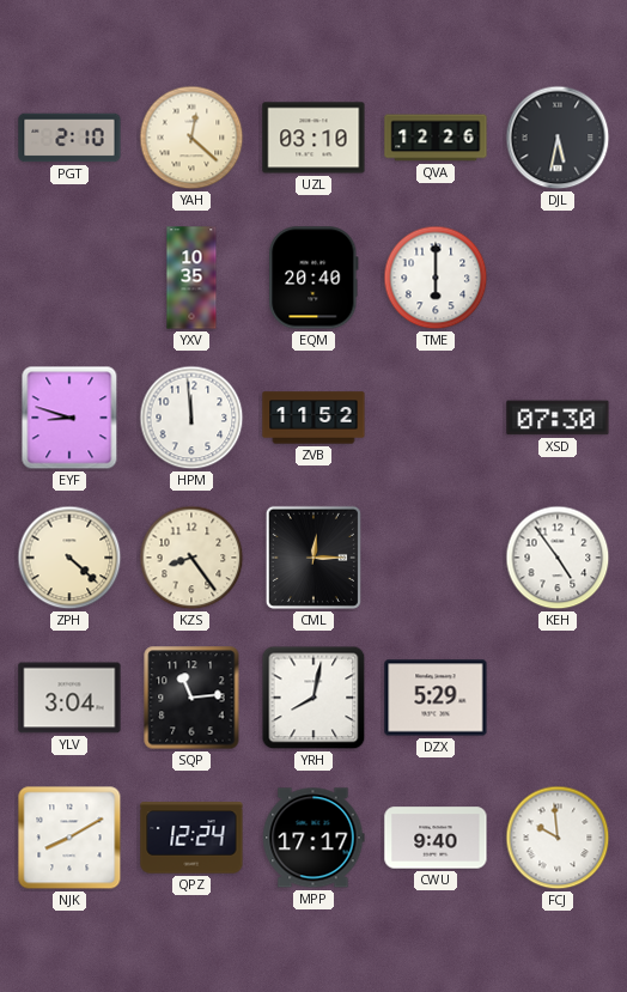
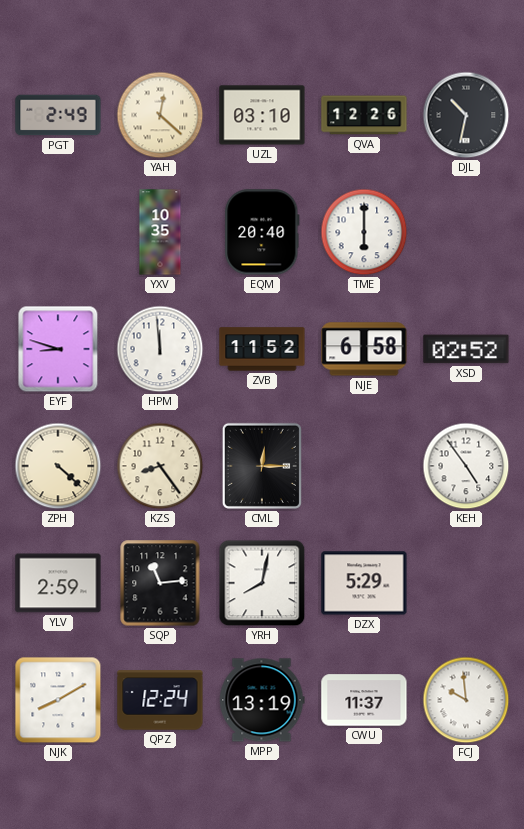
PGT: 2:10 -> 2:49 (58, 115)
DJL: 5:32 -> 10:32 (466, 115)
NJE: none -> 6:58 (364, 349)
XSD: 07:30 -> 02:52 (466, 349)
YLV: 3:04 -> 2:59 (58, 583)
MPP: 17:17 -> 13:19 (262, 700)
CWU: 9:40 -> 11:37 (364, 700)
